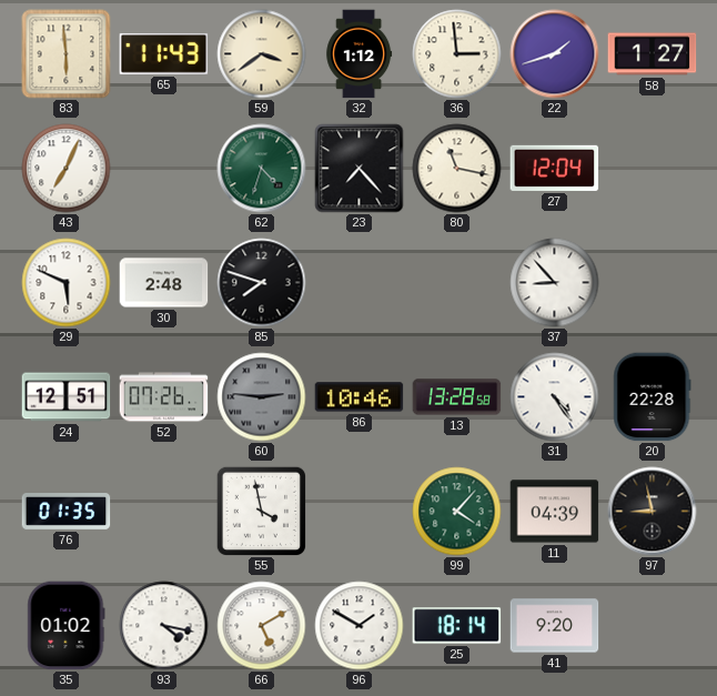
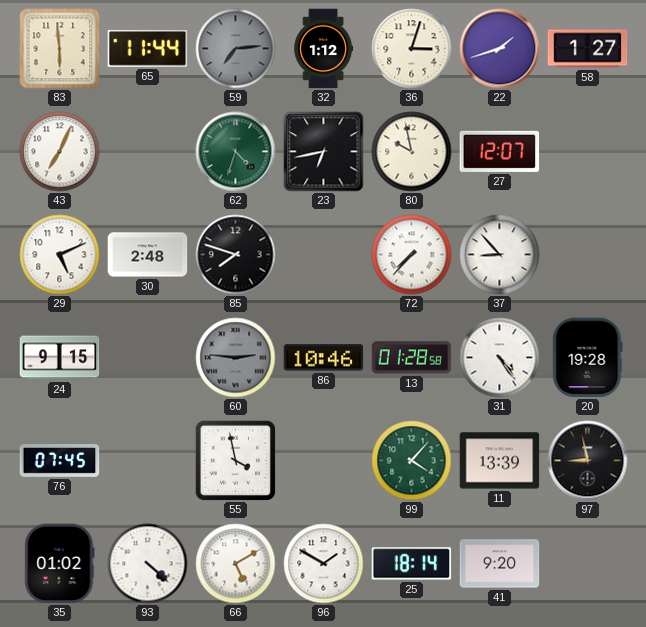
65: 11:43 -> 11:44 (148, 48)
59: 3:39 -> 7:14 (236, 49)
59 dial: cream -> grey (236, 49)
36: 2:59 -> 3:03 (412, 49)
23: 7:23 -> 6:43 (324, 152)
80: 11:17 -> 9:58 (412, 152)
27: 12:04 -> 12:07 (500, 151)
29: 5:49 -> 5:11 (60, 255)
72: none -> 7:37 (412, 255)
24: 12:51 -> 9:15 (60, 358)
52: 07:26 -> none (164, 397)
13: 13:28 -> 01:28 (412, 358)
20: 22:28 -> 19:28 (588, 358)
76: 01:35 -> 07:45 (60, 461)
11: 04:39 -> 13:39 (500, 461)
93: 4:17 -> 4:22 (148, 564)
